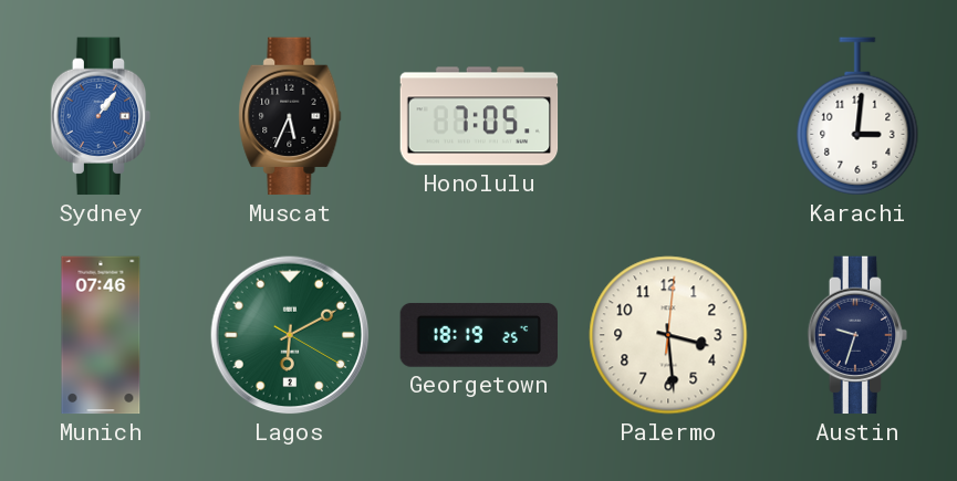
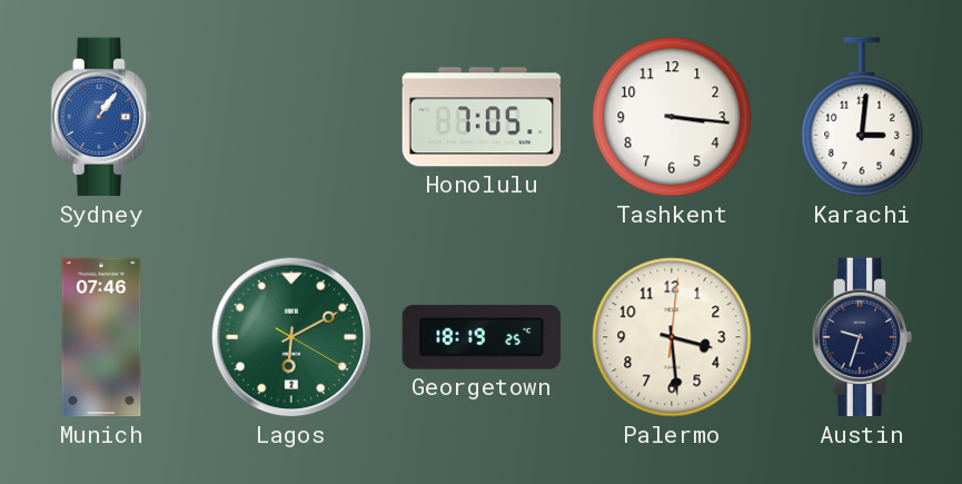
Muscat: 5:34 -> none (290, 116)
Tashkent: none -> 3:16 (672, 117)
